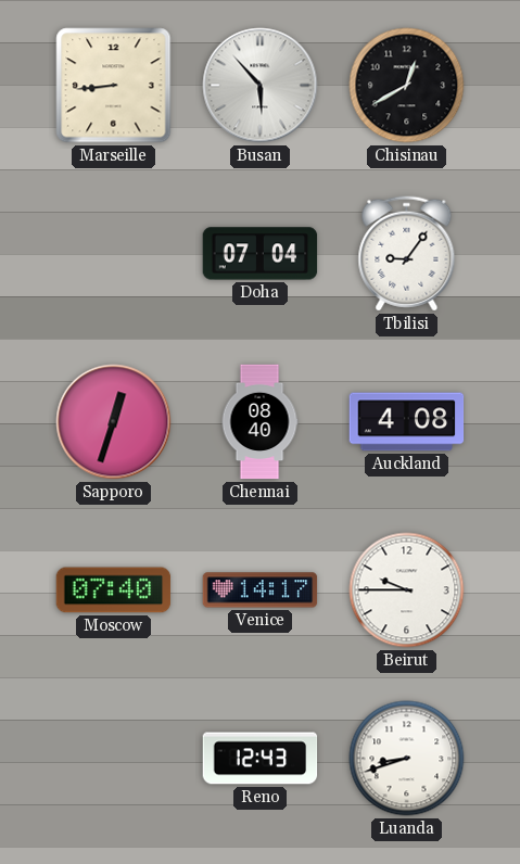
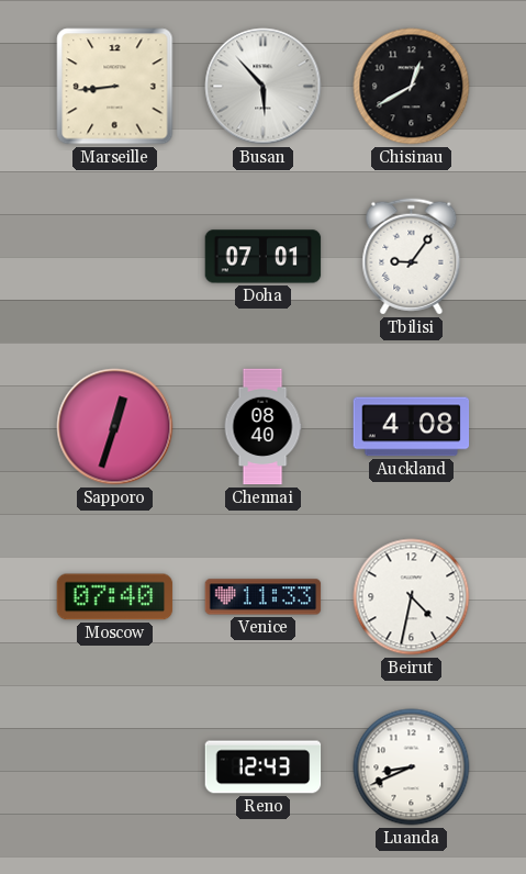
Doha: 07:04 -> 07:01 (264, 257)
Venice: 14:17 -> 11:33 (264, 597)
Beirut: 9:45 -> 4:32 (412, 597)
Luanda: 8:42 -> 8:41 (412, 767)
